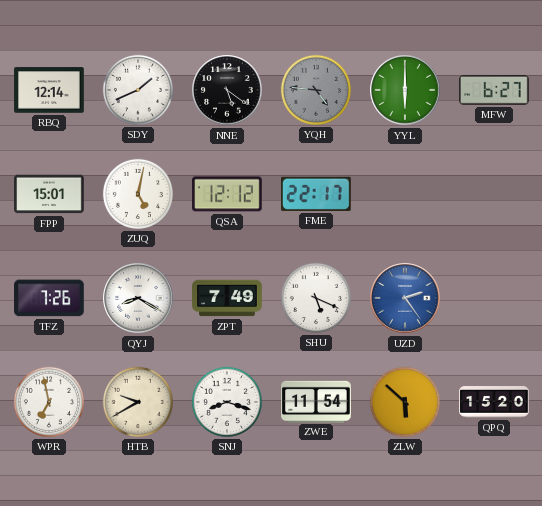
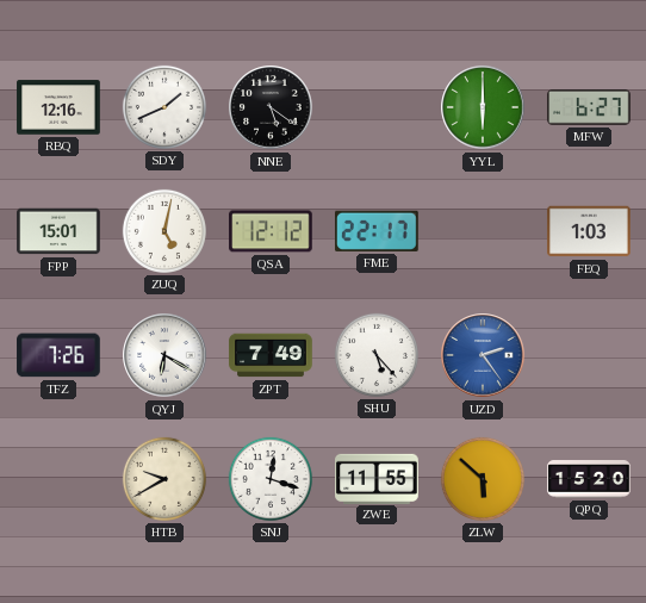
RBQ: 12:14 -> 12:16 (58, 107)
YQH: 4:46 -> none (316, 90)
FEQ: none -> 1:03 (589, 231)
QYJ: 8:20 -> 6:20 (164, 355)
SHU: 5:19 -> 5:23 (377, 355)
WPR: 6:58 -> none (49, 402)
SNJ: 8:18 -> 12:18 (271, 479)
ZWE: 11:54 -> 11:55 (377, 478)
